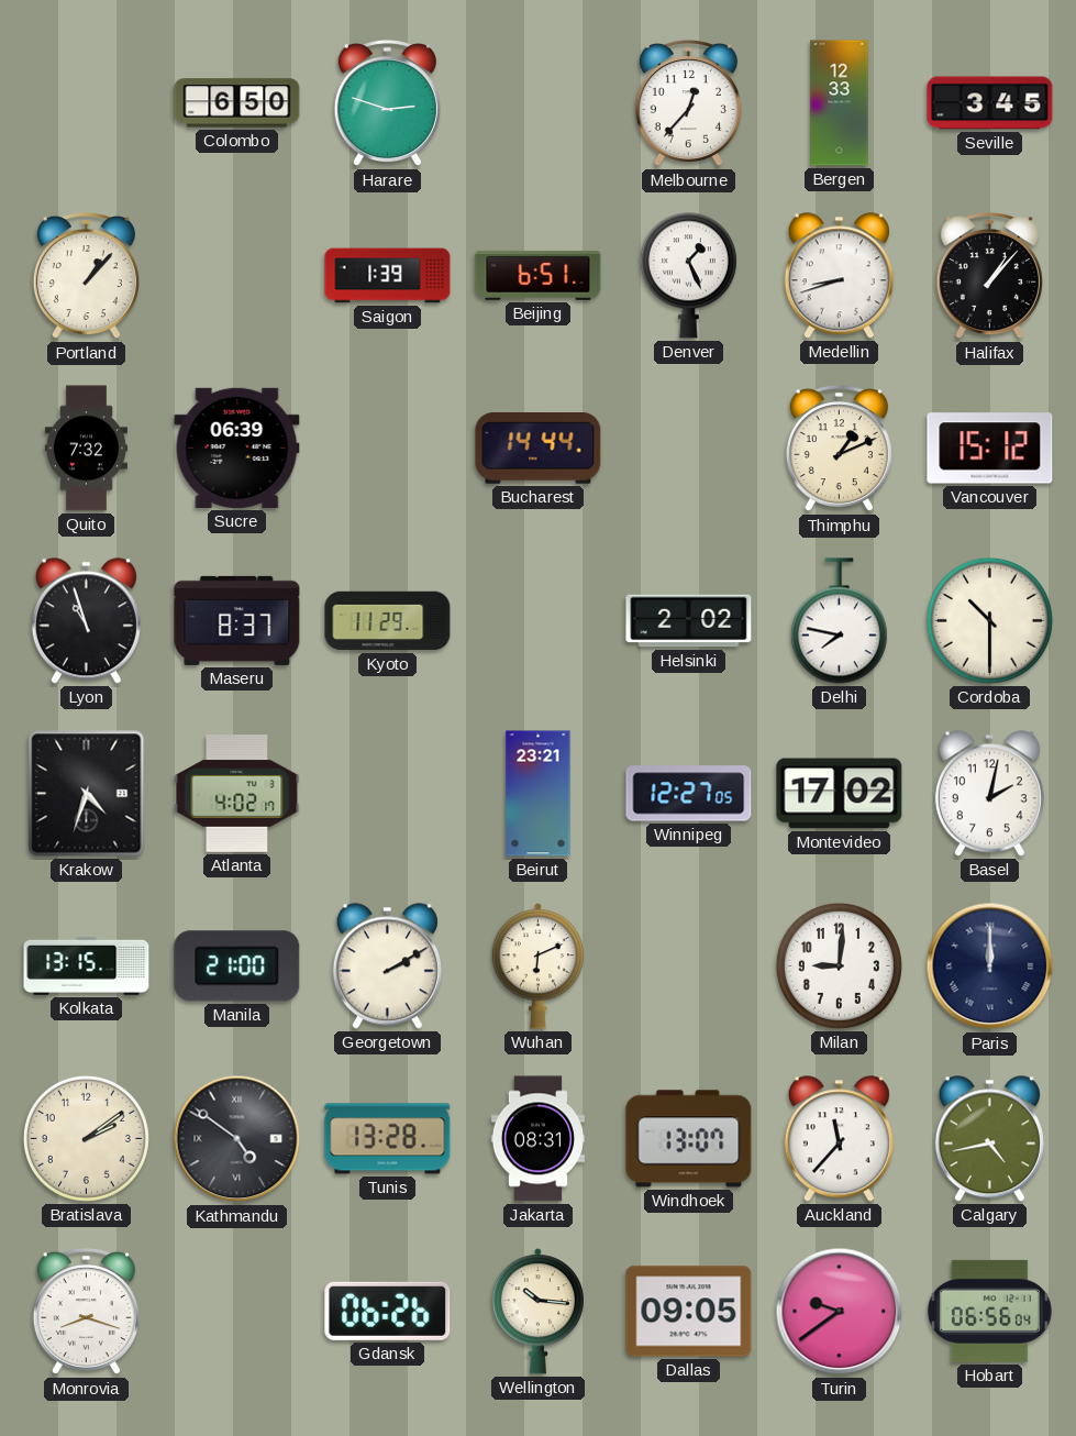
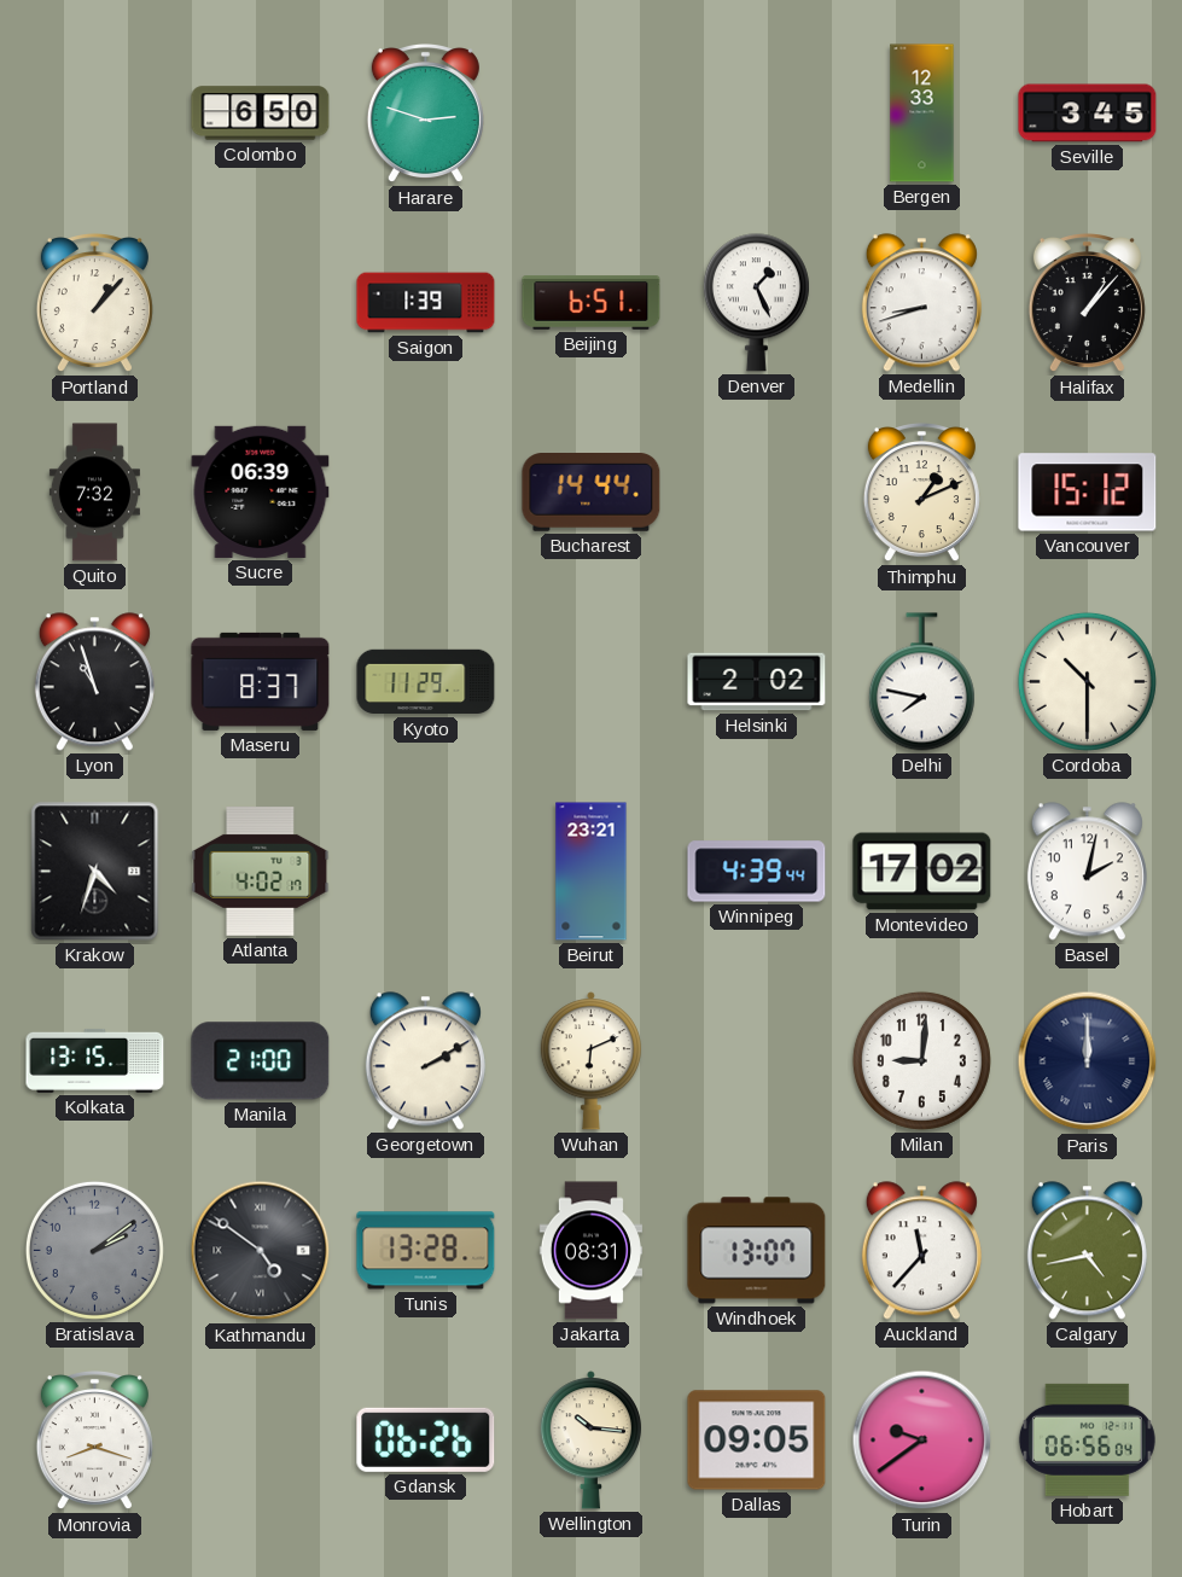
Melbourne: 12:37 -> none (688, 104)
Winnipeg: 12:27 -> 4:39 (757, 872)
Bratislava dial: cream -> grey (94, 1250)
